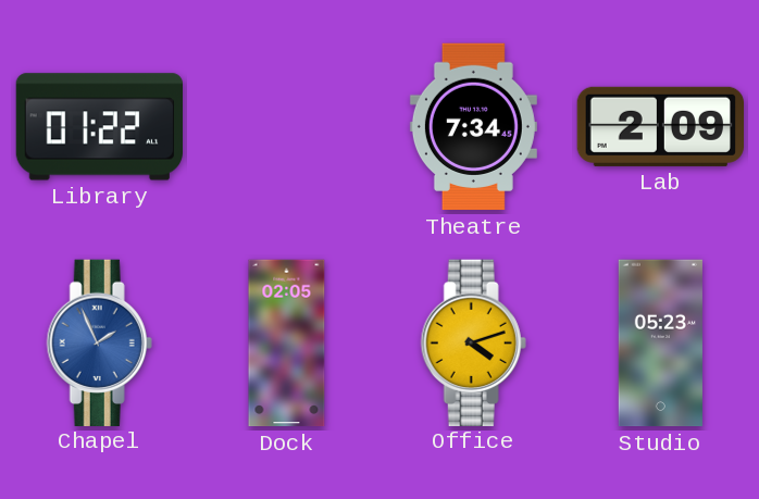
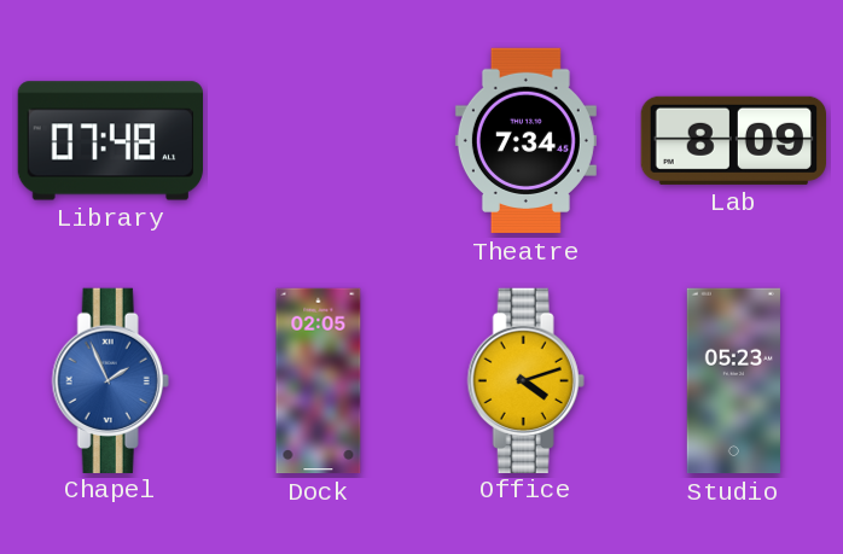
Library: 01:22 -> 07:48 (110, 141)
Lab: 2:09 -> 8:09 (733, 140)
